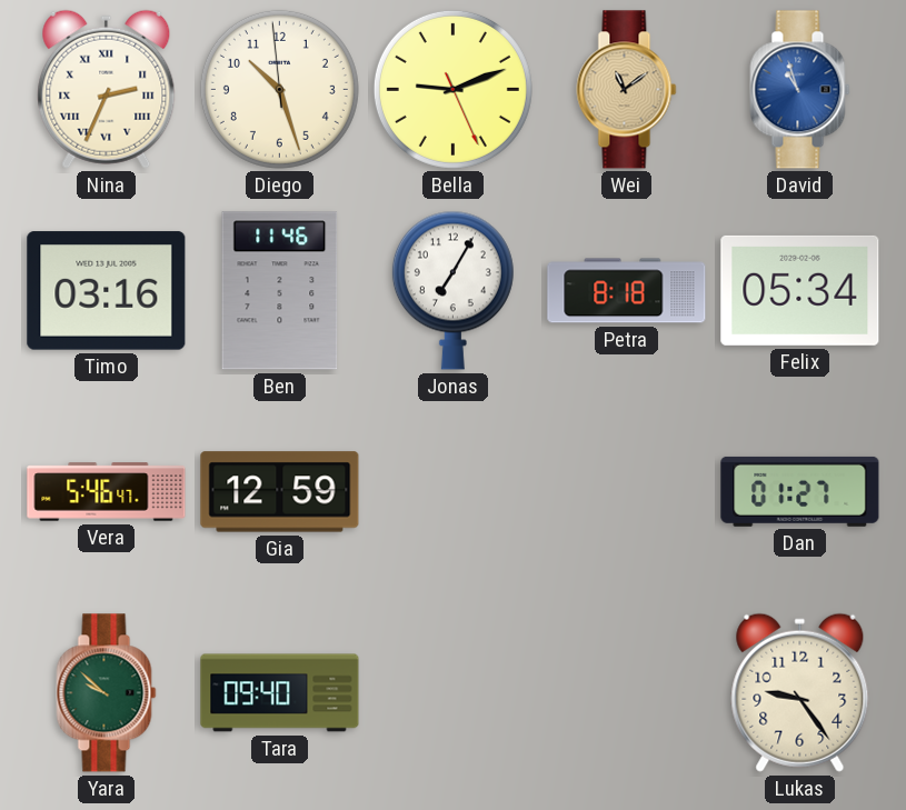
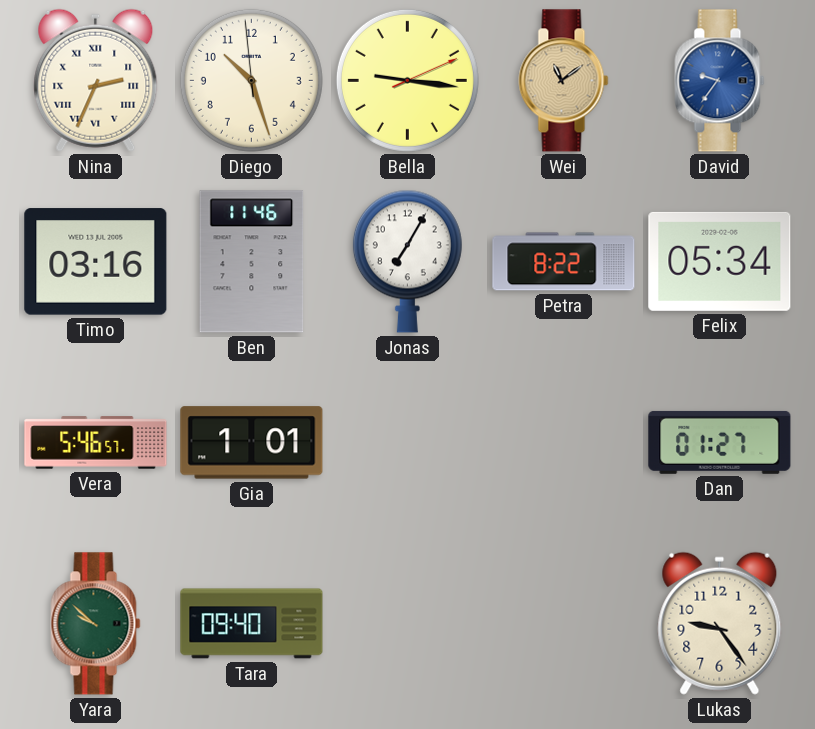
Bella: 9:11 -> 9:16 (407, 80)
David: 10:57 -> 9:36 (720, 81)
Petra: 8:18 -> 8:22 (564, 262)
Vera: 5:46:47 -> 5:46:57 (96, 443)
Gia: 12:59 -> 1:01 (252, 443)
